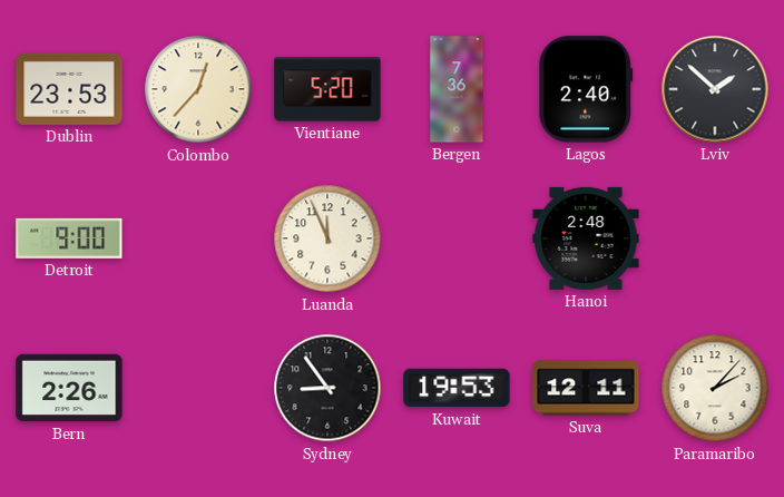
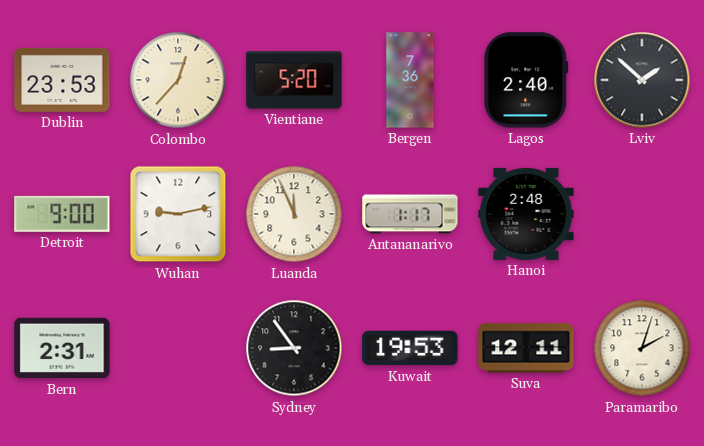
Wuhan: none -> 9:13 (178, 214)
Antananarivo: none -> 1:17 (410, 214)
Bern: 2:26 -> 2:31 (62, 348)
Paramaribo: 2:07 -> 2:03 (642, 348)
